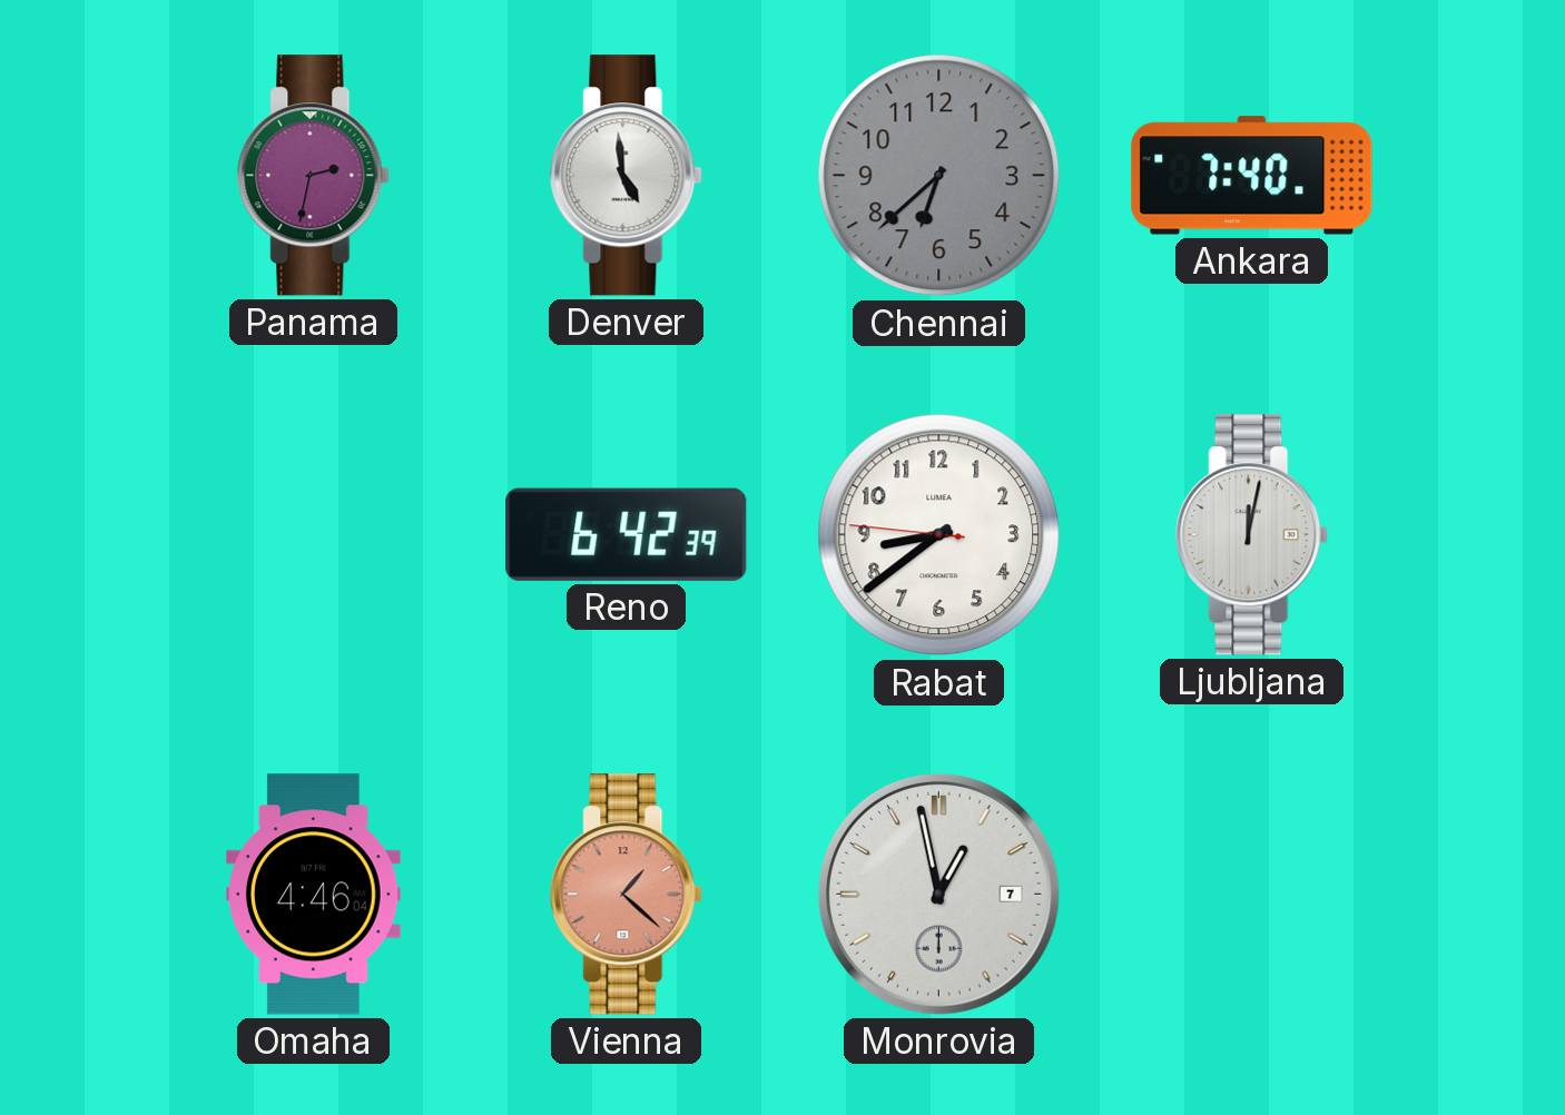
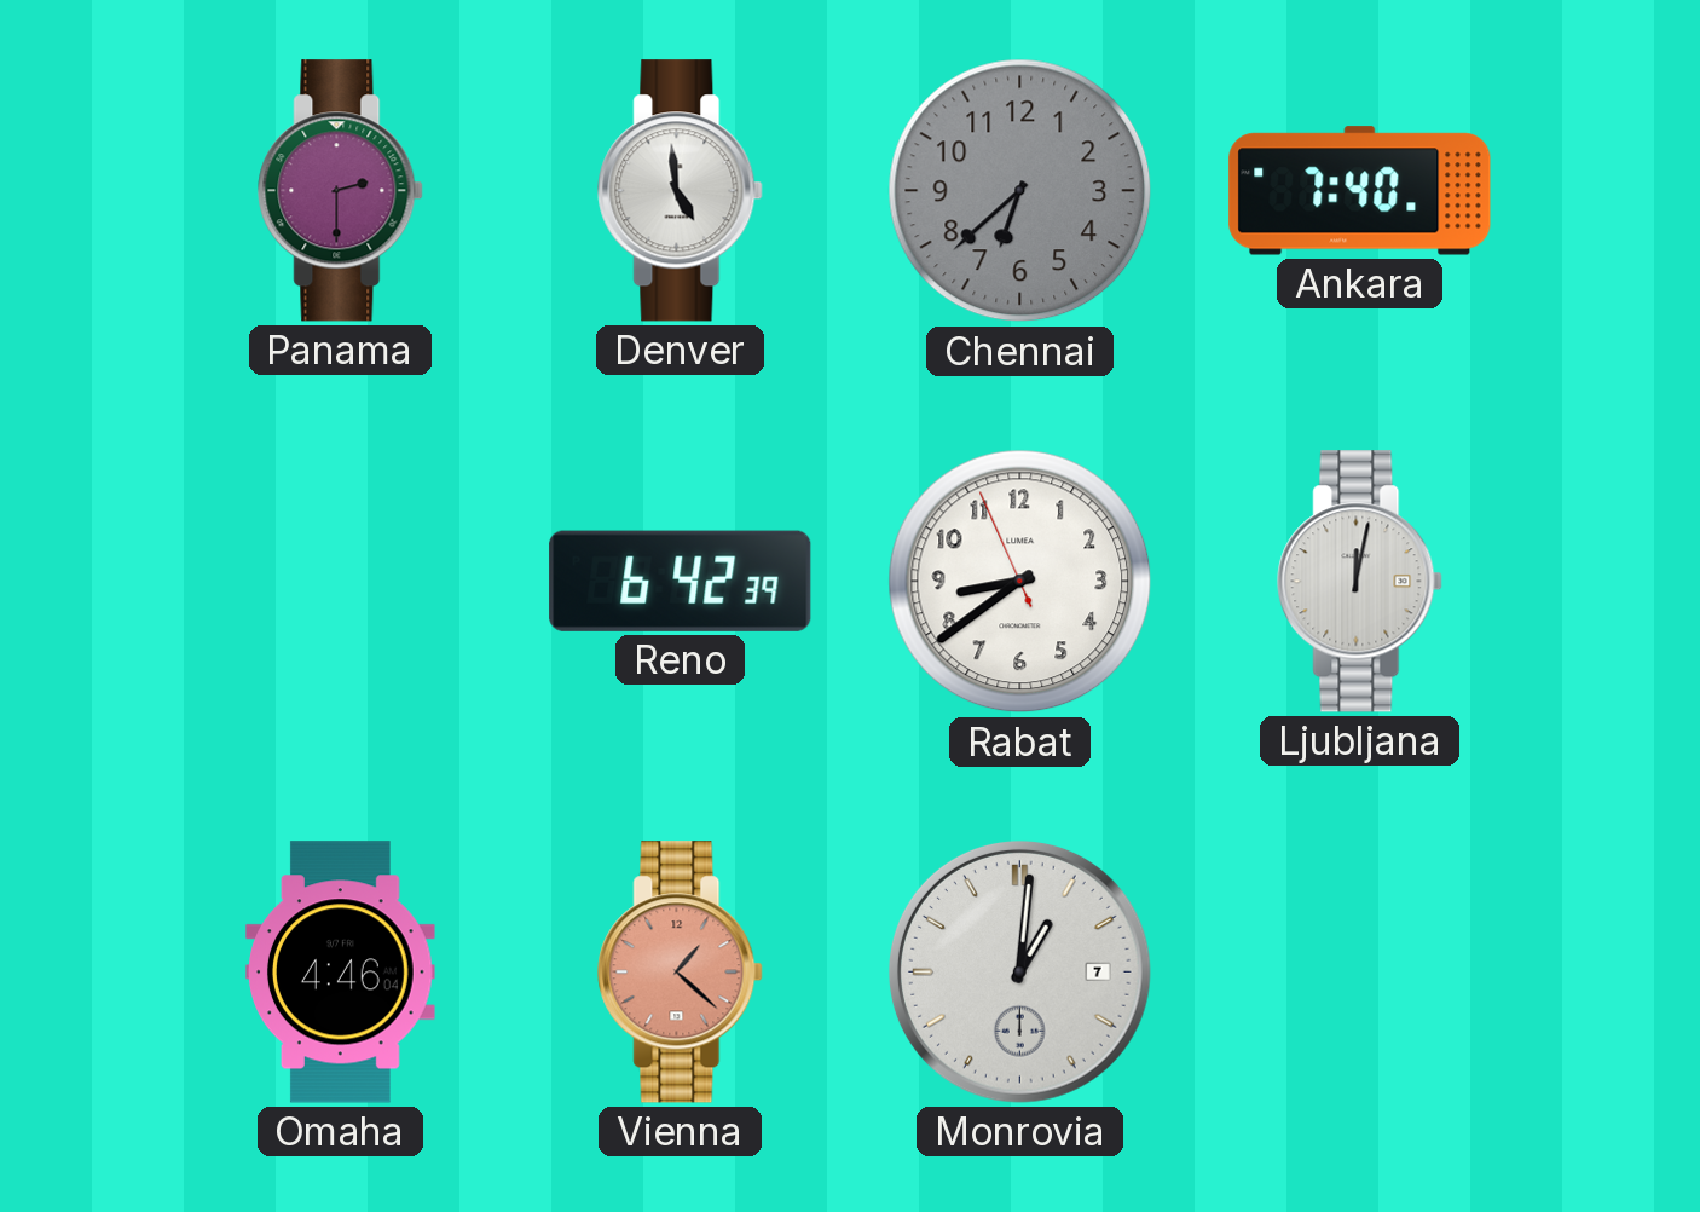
Panama: 2:32 -> 2:30 (341, 191)
Rabat: 8:38:46 -> 8:38:56 (1020, 582)
Monrovia: 12:58 -> 1:01 (1019, 971)
